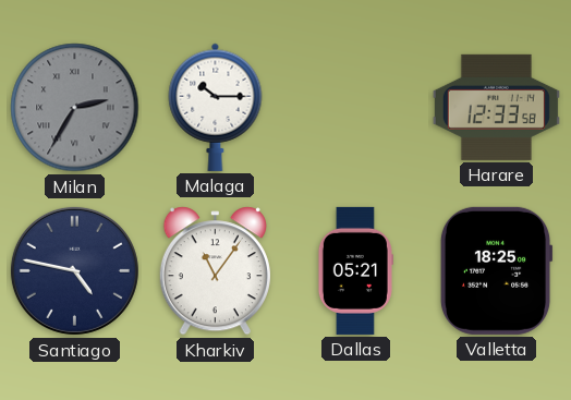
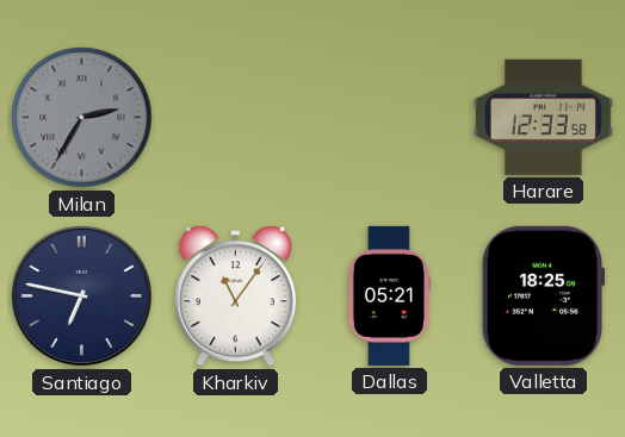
Malaga: 10:15 -> none (216, 107)
Santiago: 4:47 -> 6:47 (81, 295)
